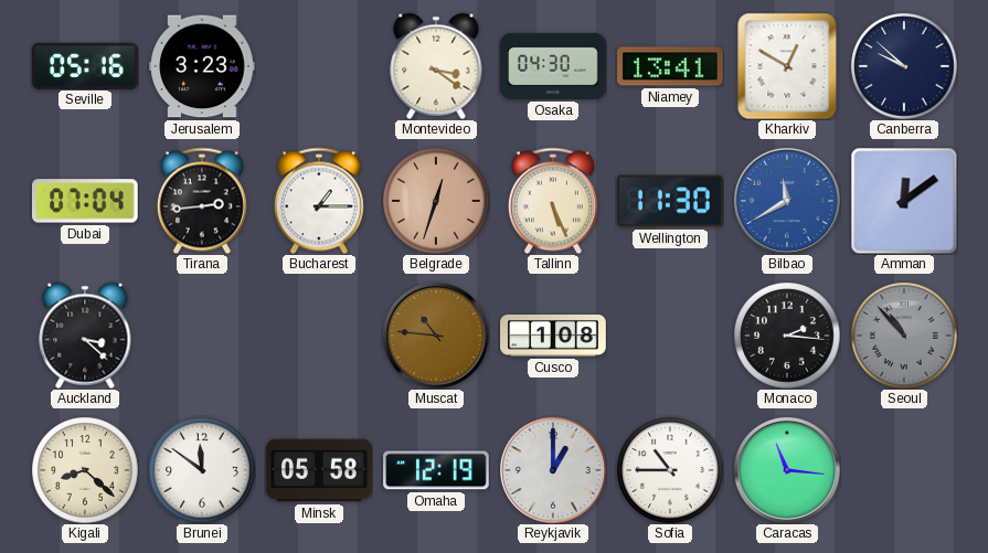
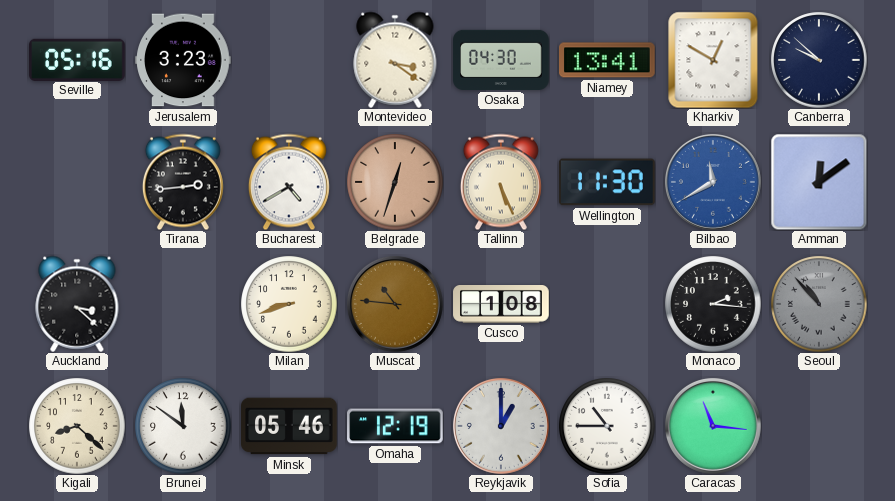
Dubai: 07:04 -> none (85, 201)
Bucharest: 1:15 -> 4:40 (289, 182)
Milan: none -> 8:42 (289, 304)
Minsk: 05:58 -> 05:46 (289, 426)
